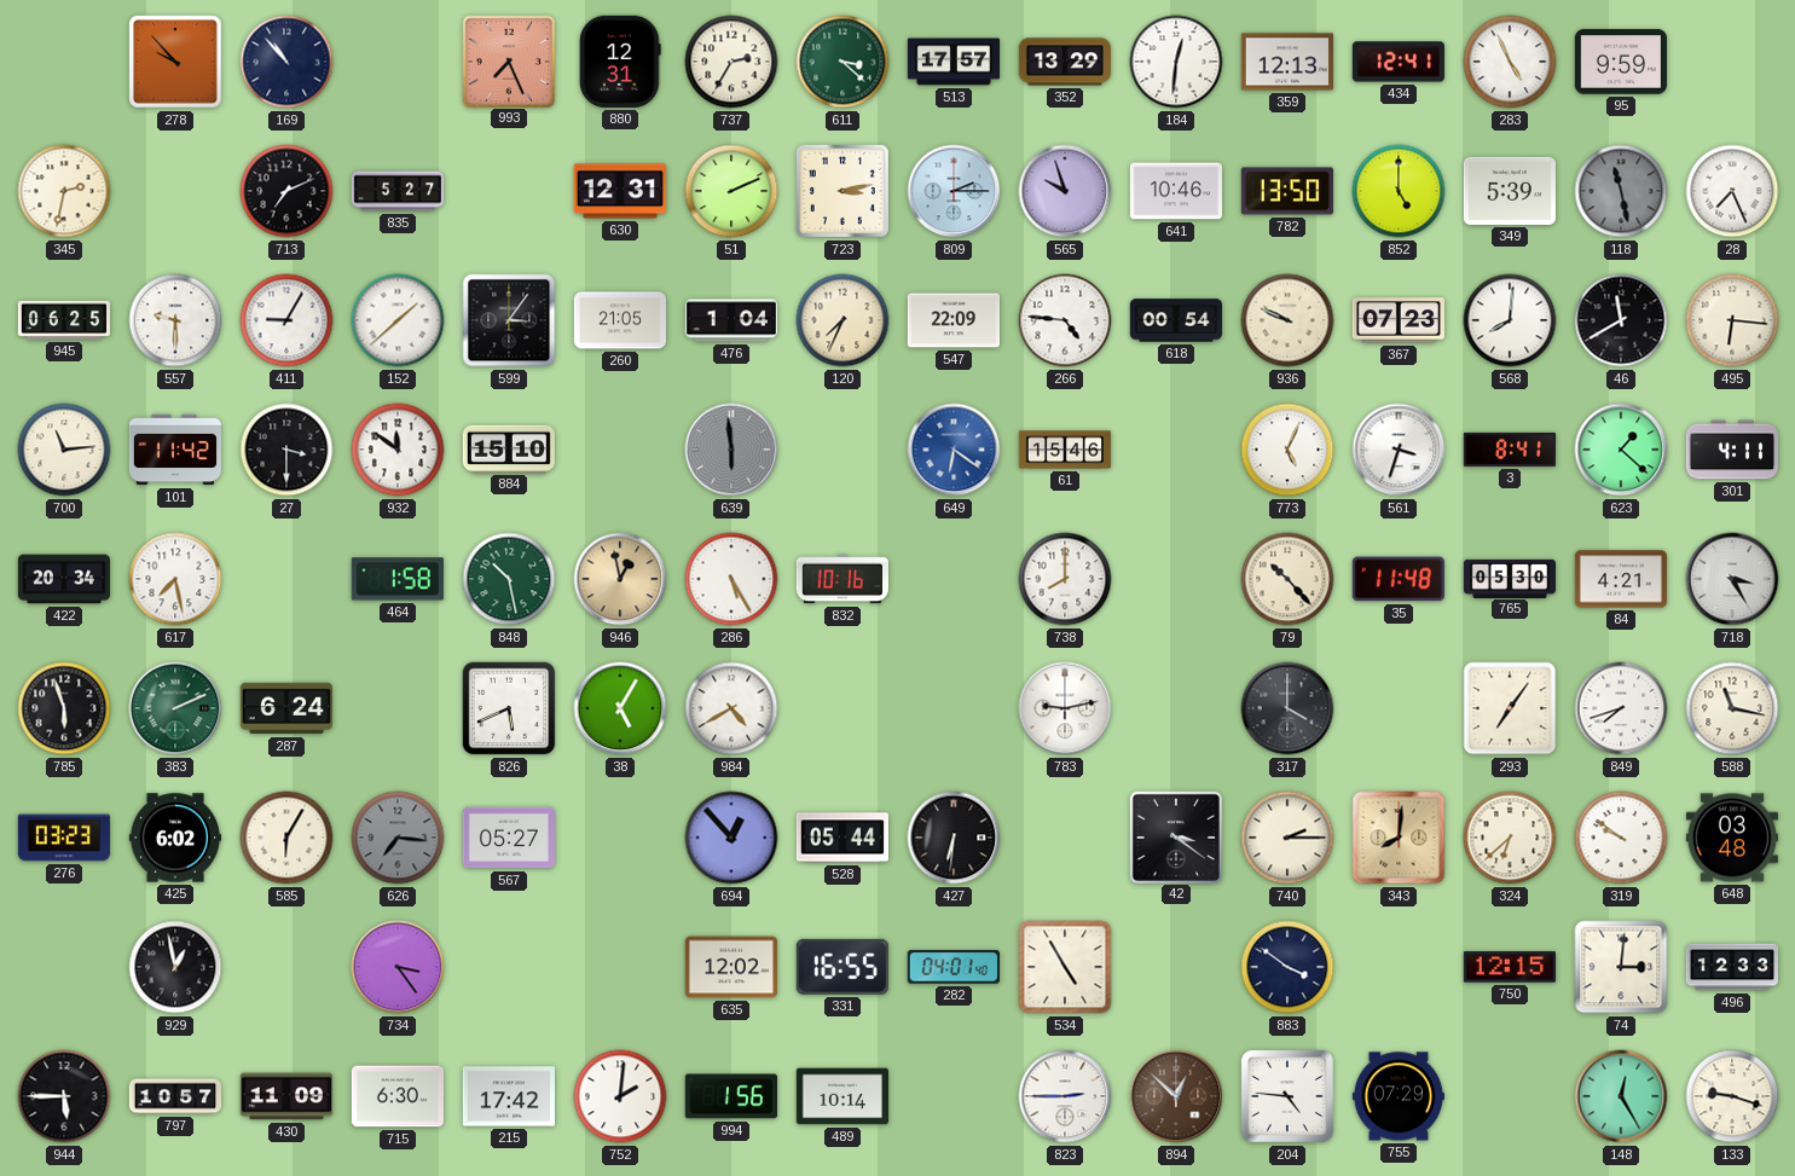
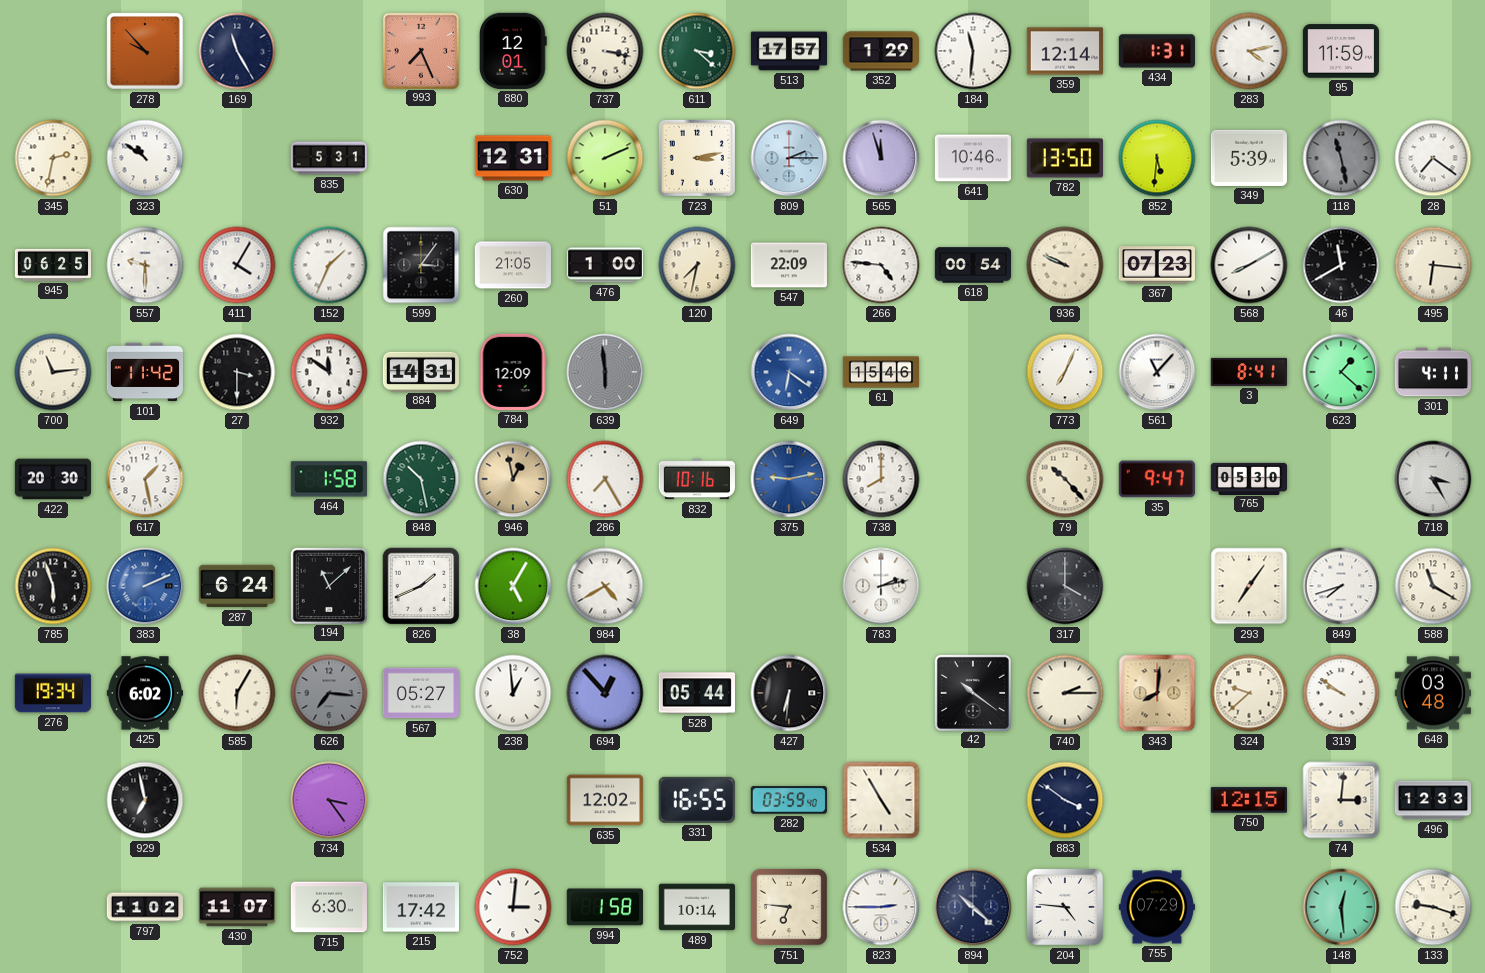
169: 10:53 -> 11:25 (237, 51)
880: 12:31 -> 12:01 (514, 51)
737: 2:35 -> 3:17 (605, 51)
352: 13:29 -> 1:29 (881, 51)
184: 12:31 -> 11:31 (973, 51)
359: 12:13 -> 12:14 (1065, 51)
434: 12:41 -> 1:31 (1157, 51)
283: 4:56 -> 4:13 (1249, 51)
95: 9:59 -> 11:59 (1341, 51)
323: none -> 10:51 (145, 158)
713: 7:11 -> none (286, 191)
835: 5:27 -> 5:31 (328, 158)
565: 9:57 -> 11:57 (881, 158)
852: 5:00 -> 5:31 (1157, 158)
28: 7:26 -> 7:21 (1433, 158)
411: 9:05 -> 4:05 (237, 265)
152: 1:38 -> 1:34 (329, 265)
476: 1:04 -> 1:00 (605, 265)
120: 7:34 -> 7:32 (697, 265)
568: 8:01 -> 8:10 (1249, 265)
884: 15:10 -> 14:31 (421, 371)
784: none -> 12:09 (513, 372)
773: 5:04 -> 7:04 (1065, 372)
561: 3:33 -> 11:07 (1157, 372)
422: 20:34 -> 20:30 (52, 479)
617: 7:28 -> 1:28 (145, 479)
286: 5:25 -> 7:25 (605, 479)
375: none -> 9:13 (789, 479)
35: 11:48 -> 9:47 (1157, 479)
84: 4:21 -> none (1620, 579)
383 dial: green -> blue (145, 586)
194: none -> 11:08 (328, 585)
826: 5:41 -> 1:41 (421, 586)
783: 9:13 -> 2:13 (881, 586)
588: 11:17 -> 11:20 (1433, 586)
276: 03:23 -> 19:34 (52, 693)
238: none -> 12:59 (513, 693)
42: 3:21 -> 10:21 (972, 692)
324: 6:38 -> 9:38 (1249, 693)
929: 12:58 -> 6:58 (145, 800)
282: 04:01 -> 03:59 (789, 800)
944: 5:45 -> none (64, 1096)
797: 10:57 -> 11:02 (144, 907)
430: 11:09 -> 11:07 (236, 907)
752: 2:01 -> 3:01 (513, 907)
994: 1:56 -> 1:58 (605, 907)
751: none -> 6:46 (789, 907)
894: 12:52 -> 10:22 (973, 907)
894 dial: brown -> navy (973, 907)
148: 12:25 -> 12:29 (1341, 907)
